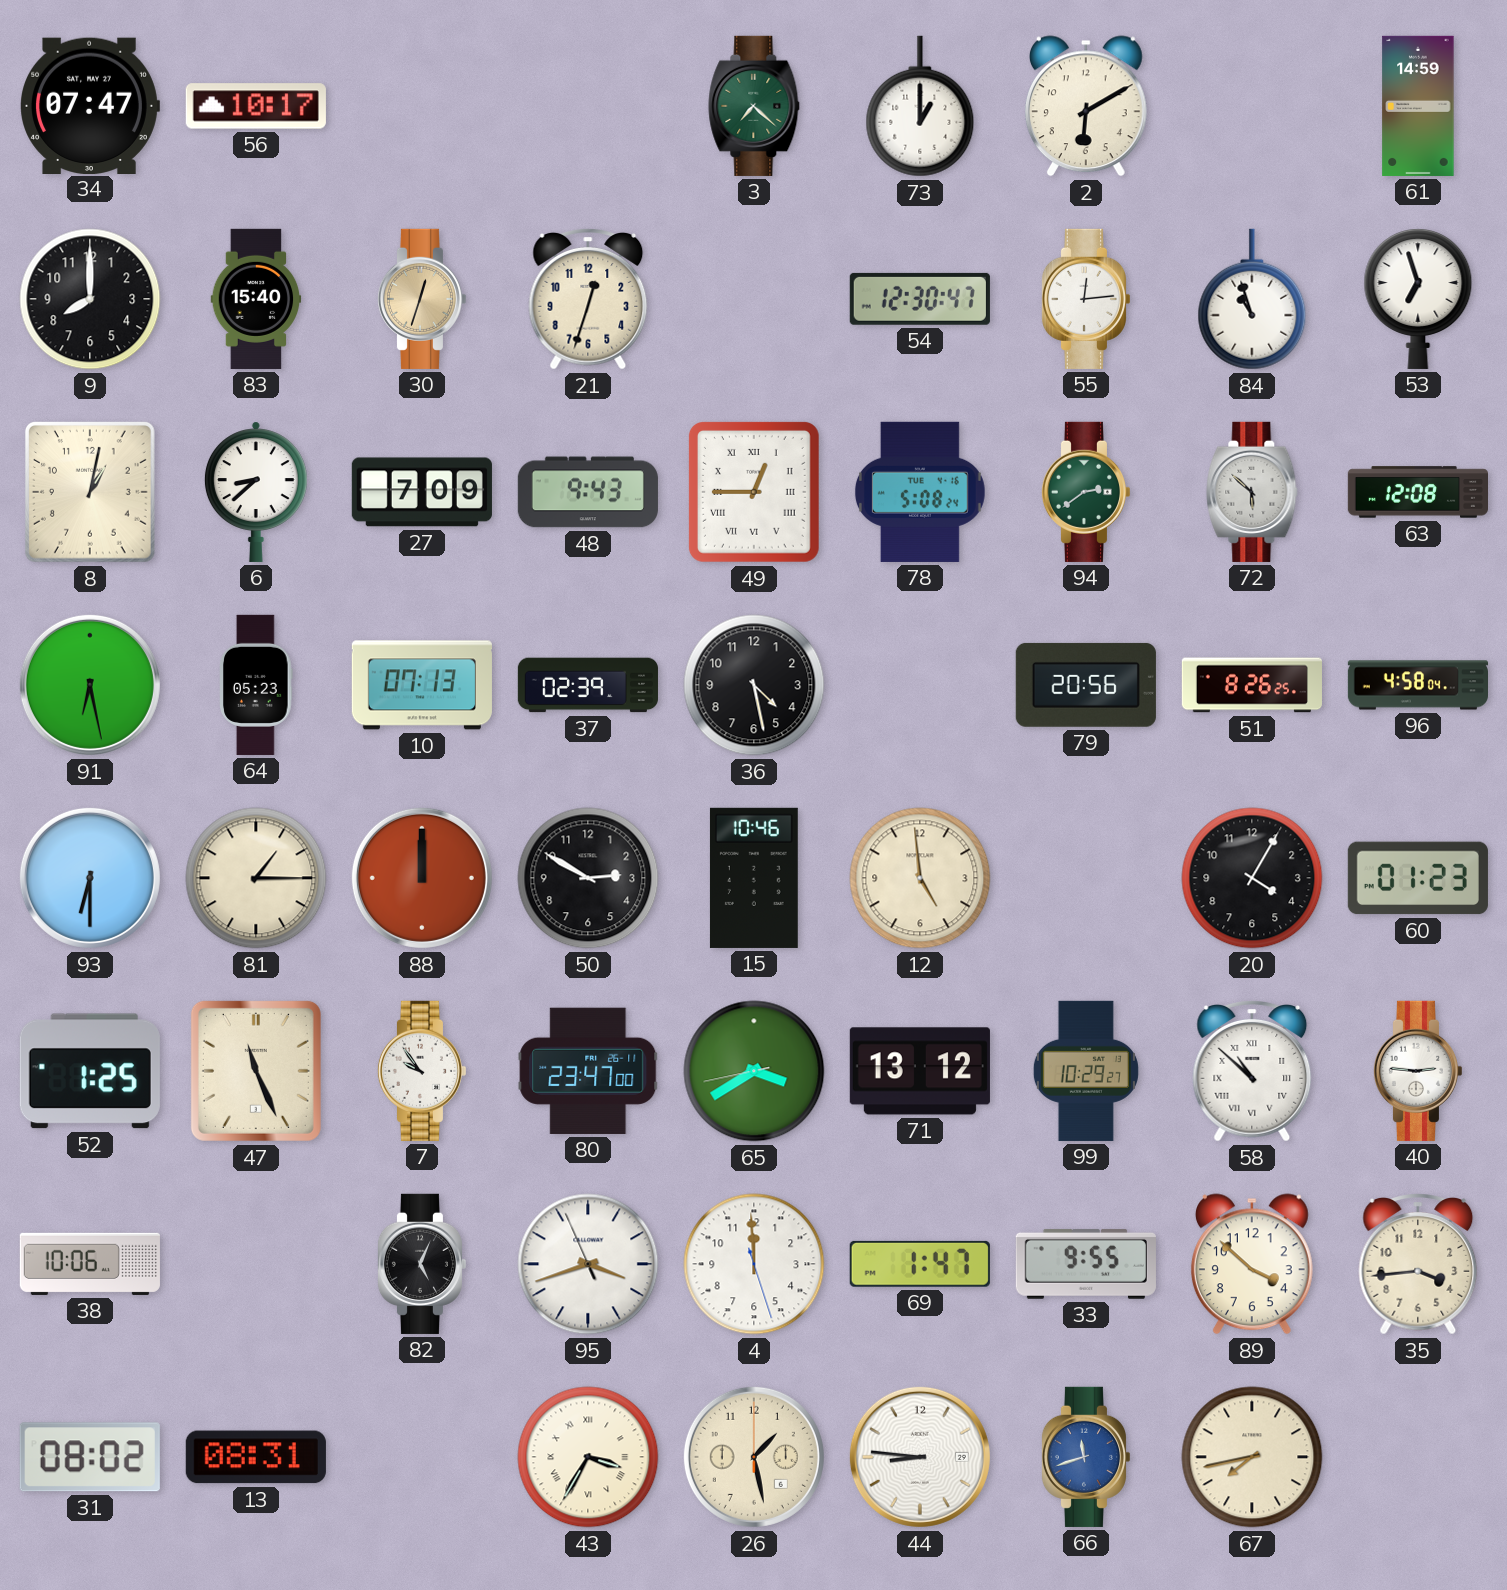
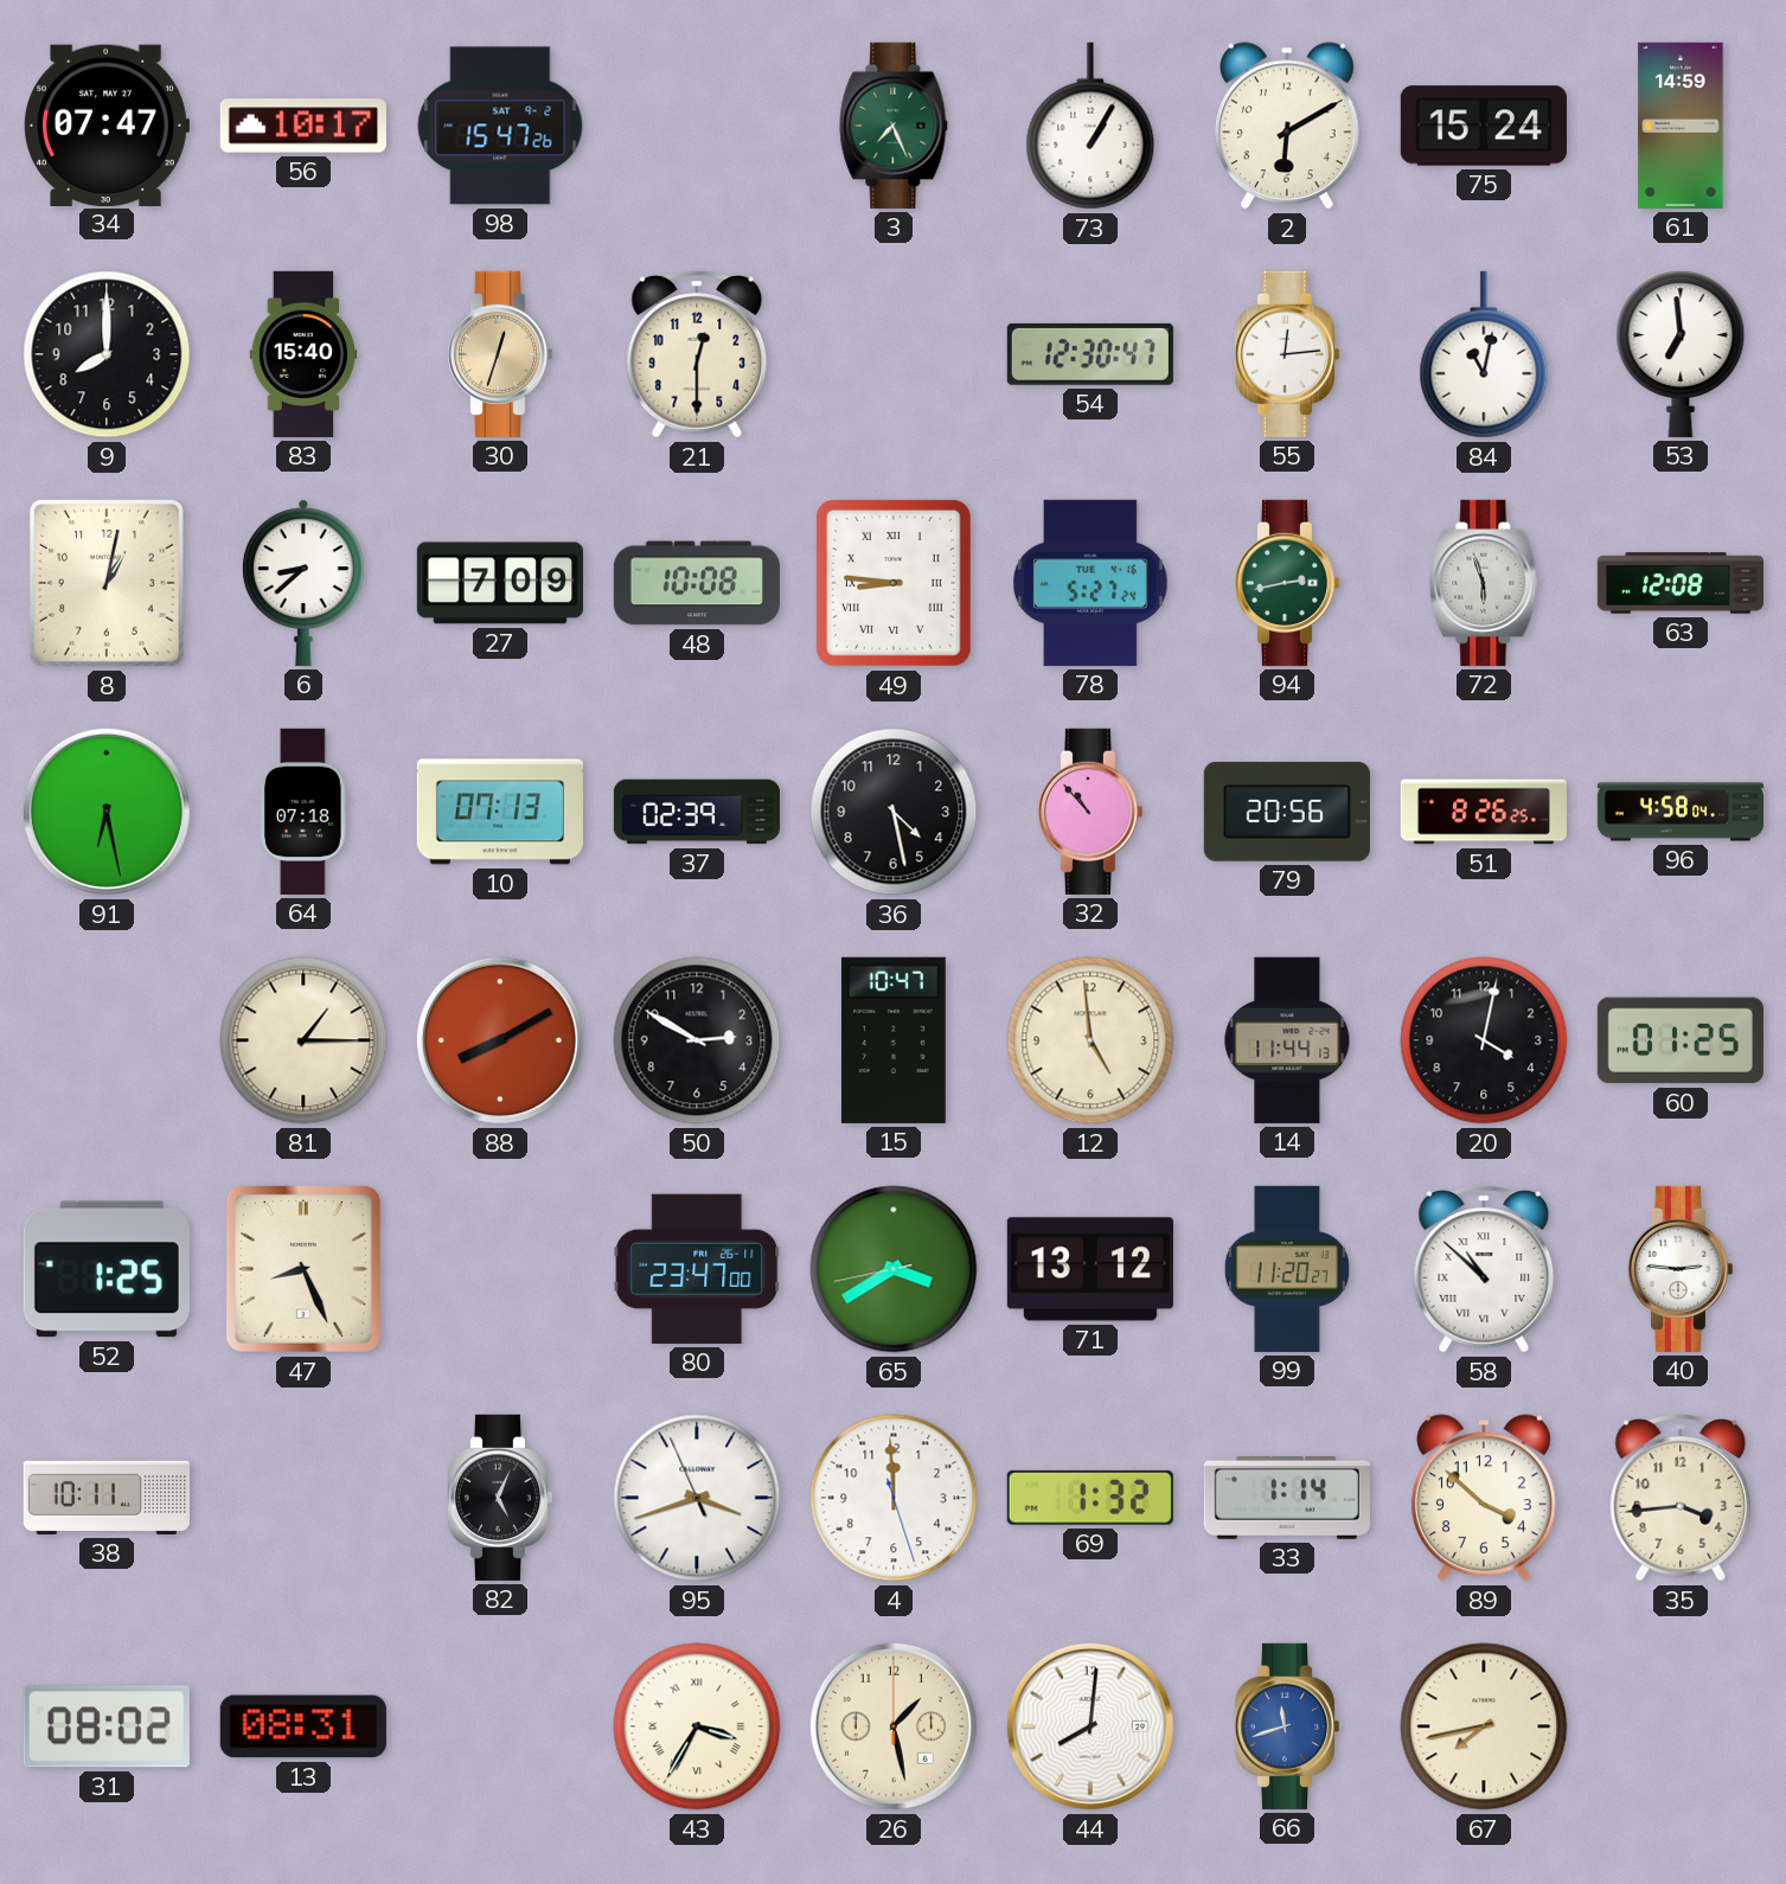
98: none -> 15:47 (500, 126)
3: 7:22 -> 7:26 (894, 126)
73: 1:00 -> 1:05 (1090, 126)
75: none -> 15:24 (1484, 126)
21: 12:33 -> 12:30 (697, 354)
84: 10:57 -> 11:02 (1484, 354)
53: 6:57 -> 6:59 (1681, 354)
48: 9:43 -> 10:08 (697, 583)
49: 12:45 -> 8:46 (894, 583)
78: 5:08 -> 5:27 (1090, 583)
94: 2:39 -> 2:43 (1286, 583)
72: 5:52 -> 5:57 (1484, 583)
64: 05:23 -> 07:18 (303, 812)
32: none -> 10:53 (1089, 812)
93: 6:30 -> none (90, 878)
88: 12:00 -> 8:10 (500, 1040)
15: 10:46 -> 10:47 (894, 1040)
14: none -> 11:44 (1287, 1040)
20: 4:05 -> 4:02 (1484, 1040)
60: 01:23 -> 01:25 (1681, 1040)
47: 11:26 -> 8:26 (303, 1269)
7: 9:54 -> none (421, 1071)
99: 10:29 -> 11:20 (1287, 1269)
38: 10:06 -> 10:11 (107, 1498)
69: 1:47 -> 1:32 (1090, 1498)
33: 9:55 -> 1:14 (1287, 1498)
44: 8:46 -> 8:01 (1090, 1726)
